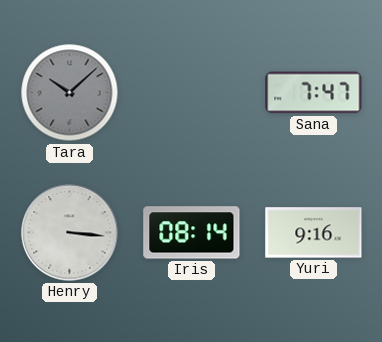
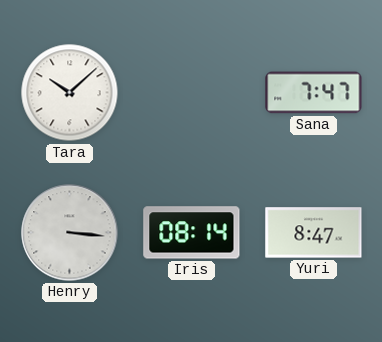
Tara dial: grey -> white (70, 93)
Yuri: 9:16 -> 8:47 (314, 233)
